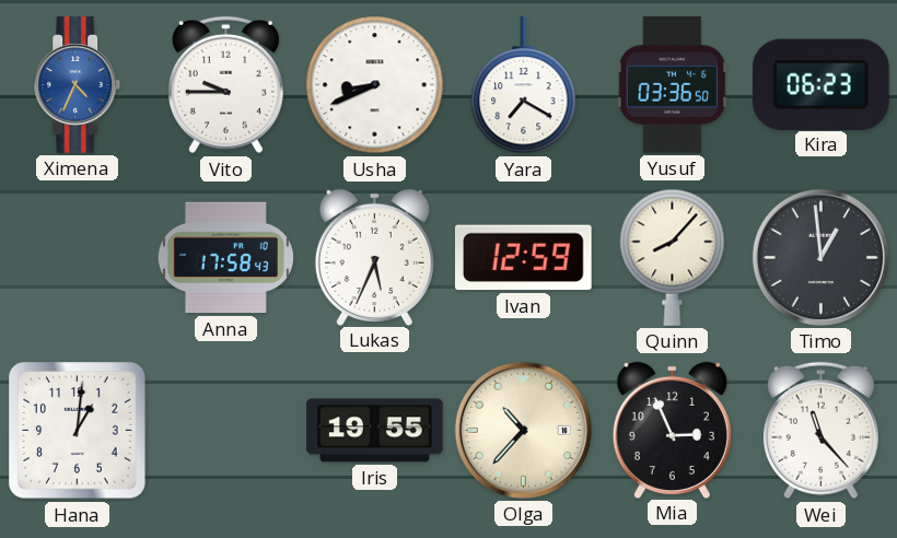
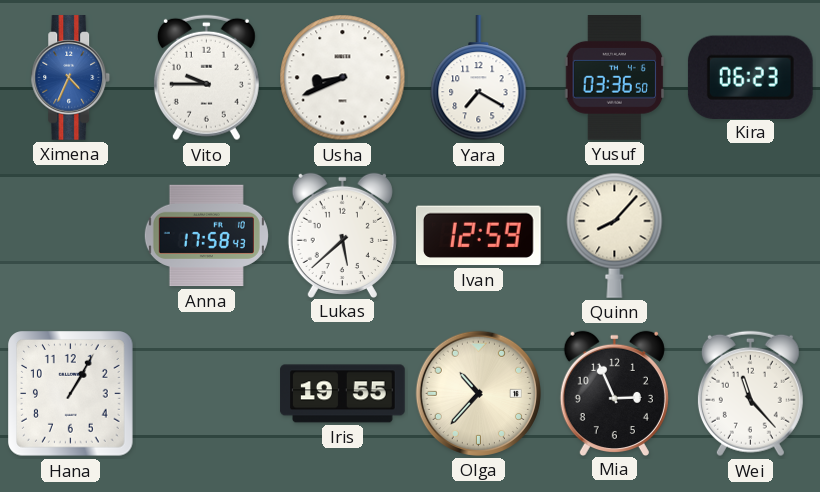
Lukas: 5:34 -> 5:38 (342, 235)
Timo: 12:59 -> none (820, 257)
Hana: 1:01 -> 1:05 (71, 394)
